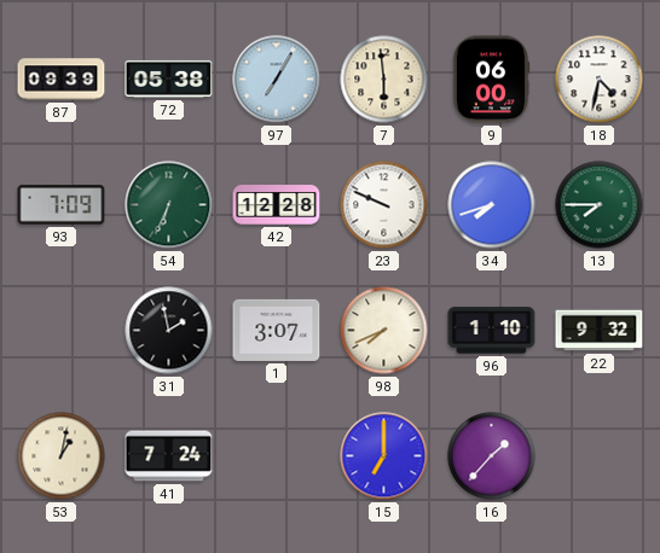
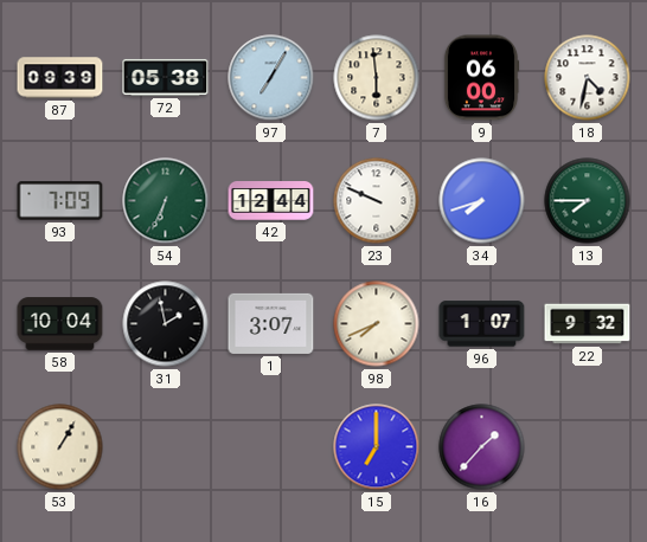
42: 12:28 -> 12:44 (271, 201)
58: none -> 10:04 (60, 324)
96: 1:10 -> 1:07 (482, 324)
53: 1:02 -> 1:05 (60, 447)
41: 7:24 -> none (169, 456)
